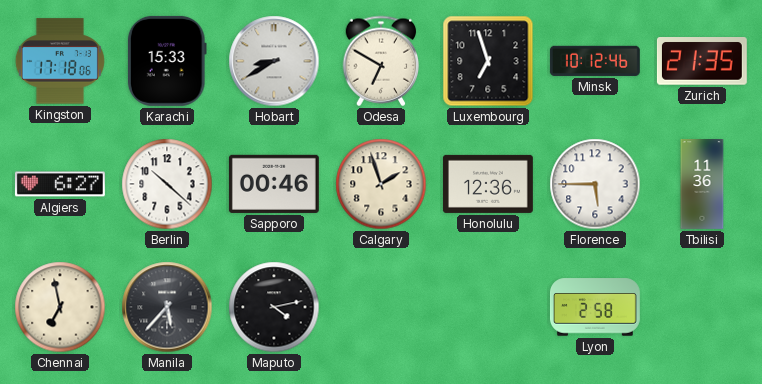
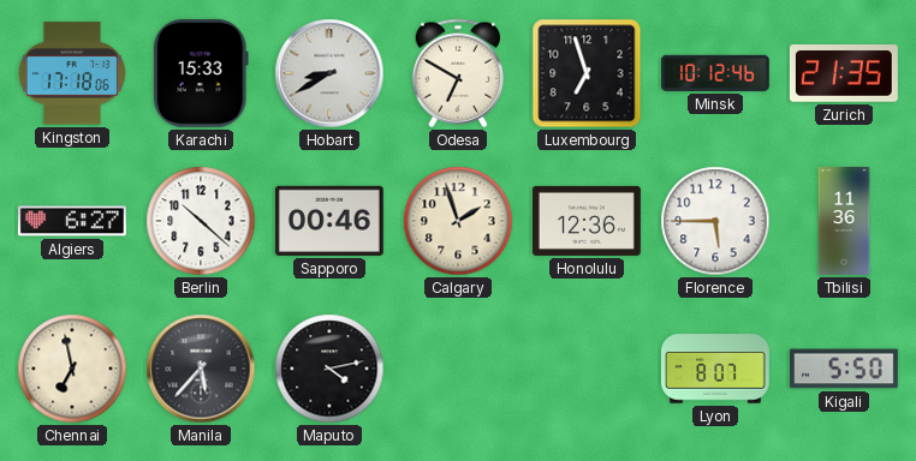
Lyon: 2:58 -> 8:07 (715, 369)
Kigali: none -> 5:50 (844, 369)
